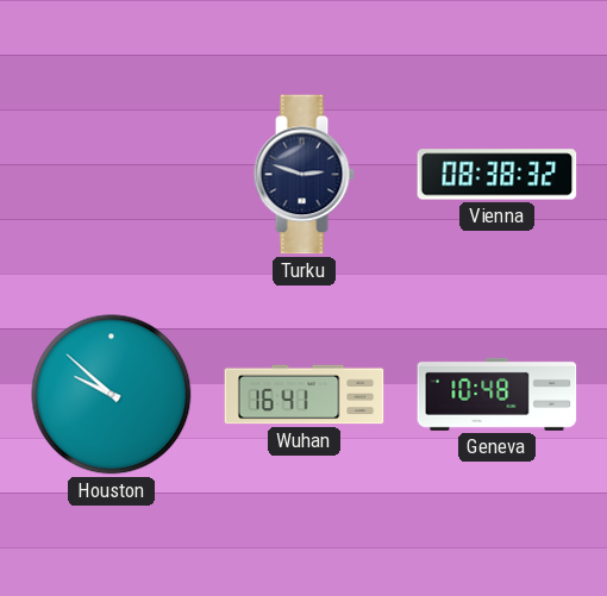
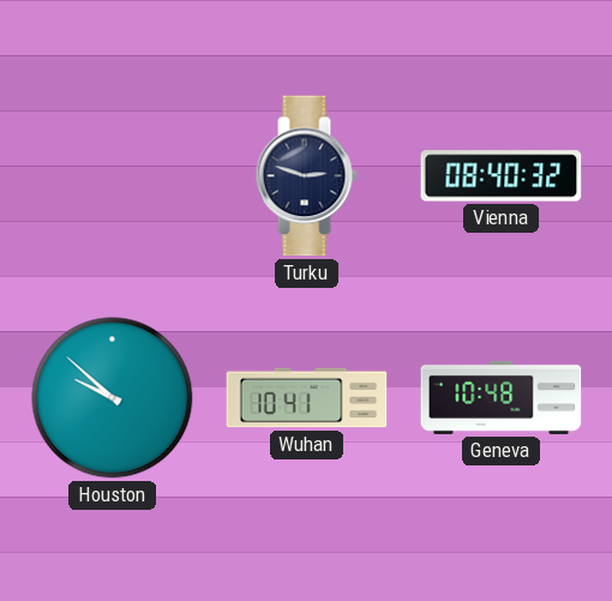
Vienna: 08:38 -> 08:40 (502, 176)
Wuhan: 16:41 -> 10:41 (307, 398)
